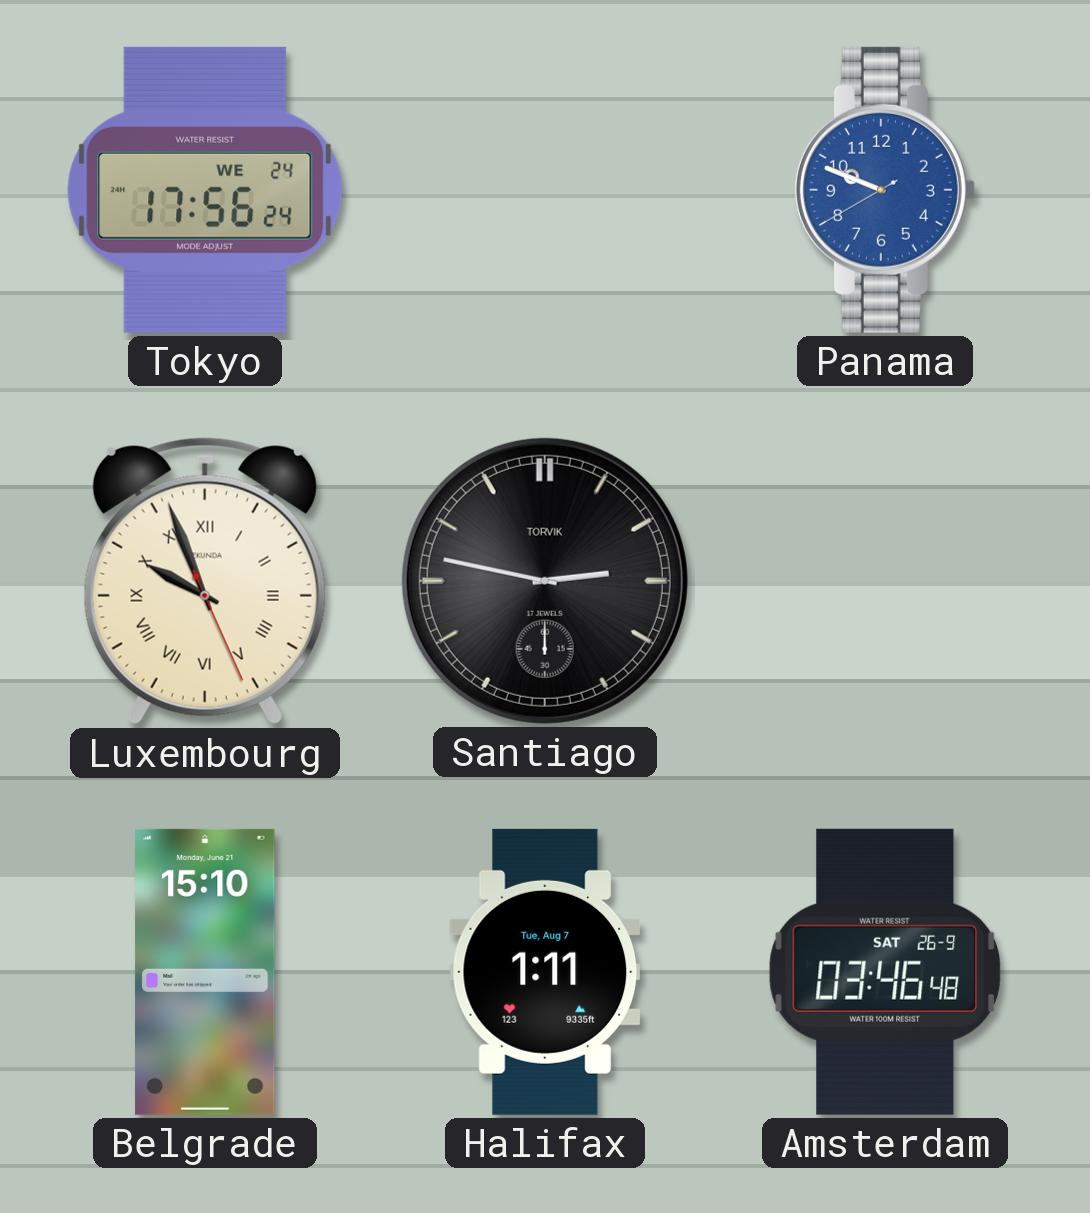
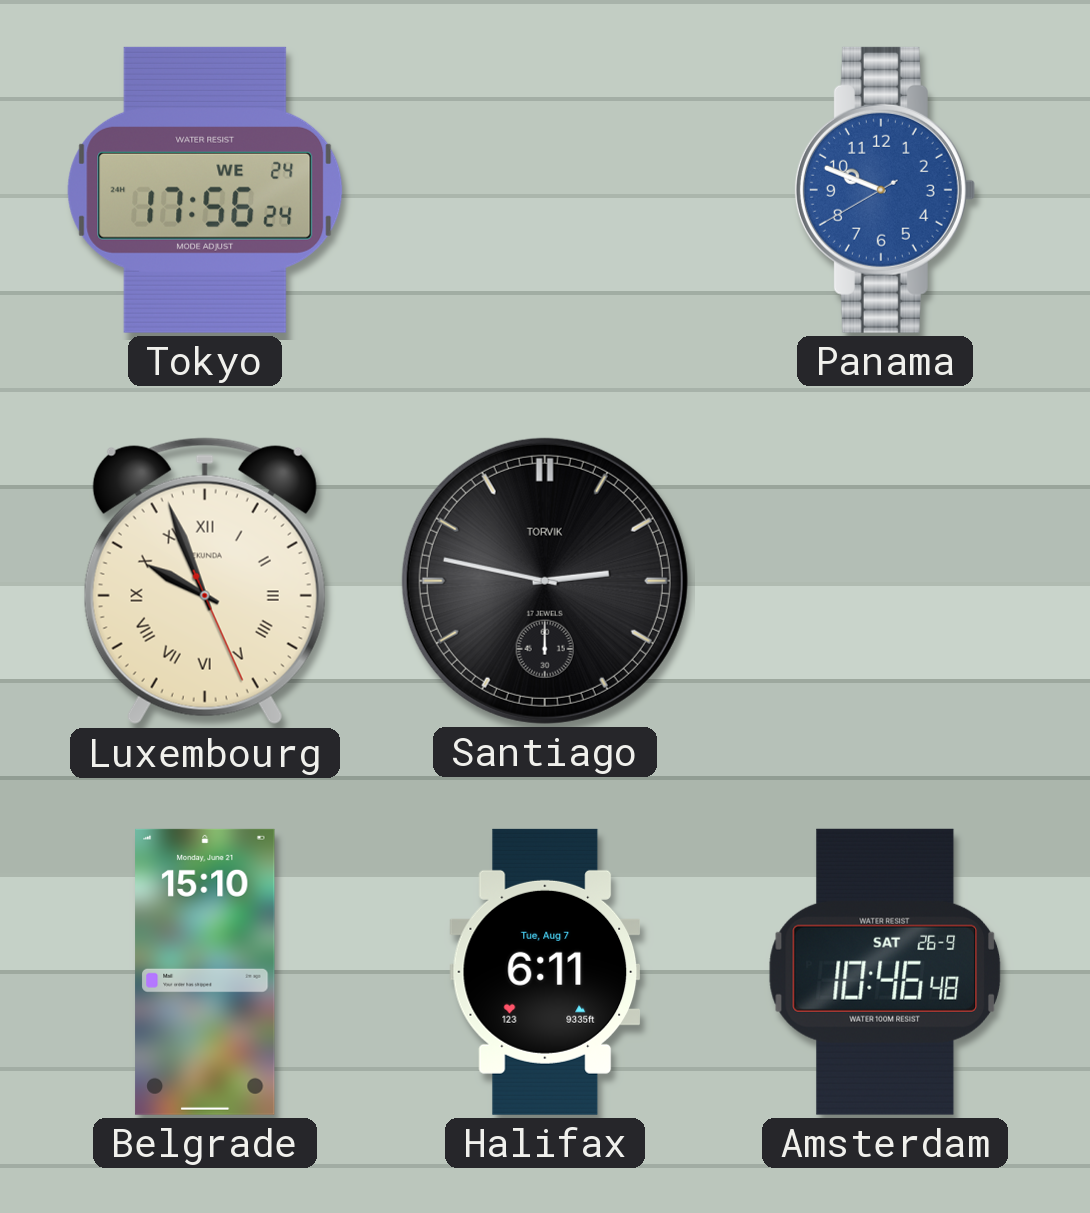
Halifax: 1:11 -> 6:11 (545, 972)
Amsterdam: 03:46 -> 10:46 (885, 972)
